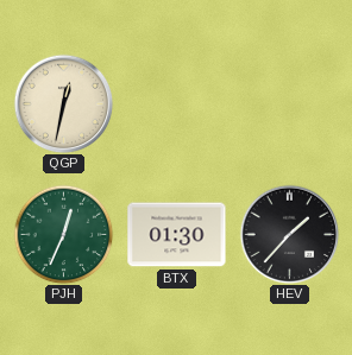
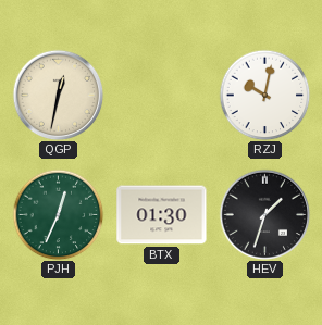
RZJ: none -> 10:02 (264, 95)
HEV: 1:37 -> 1:33 (264, 214)
